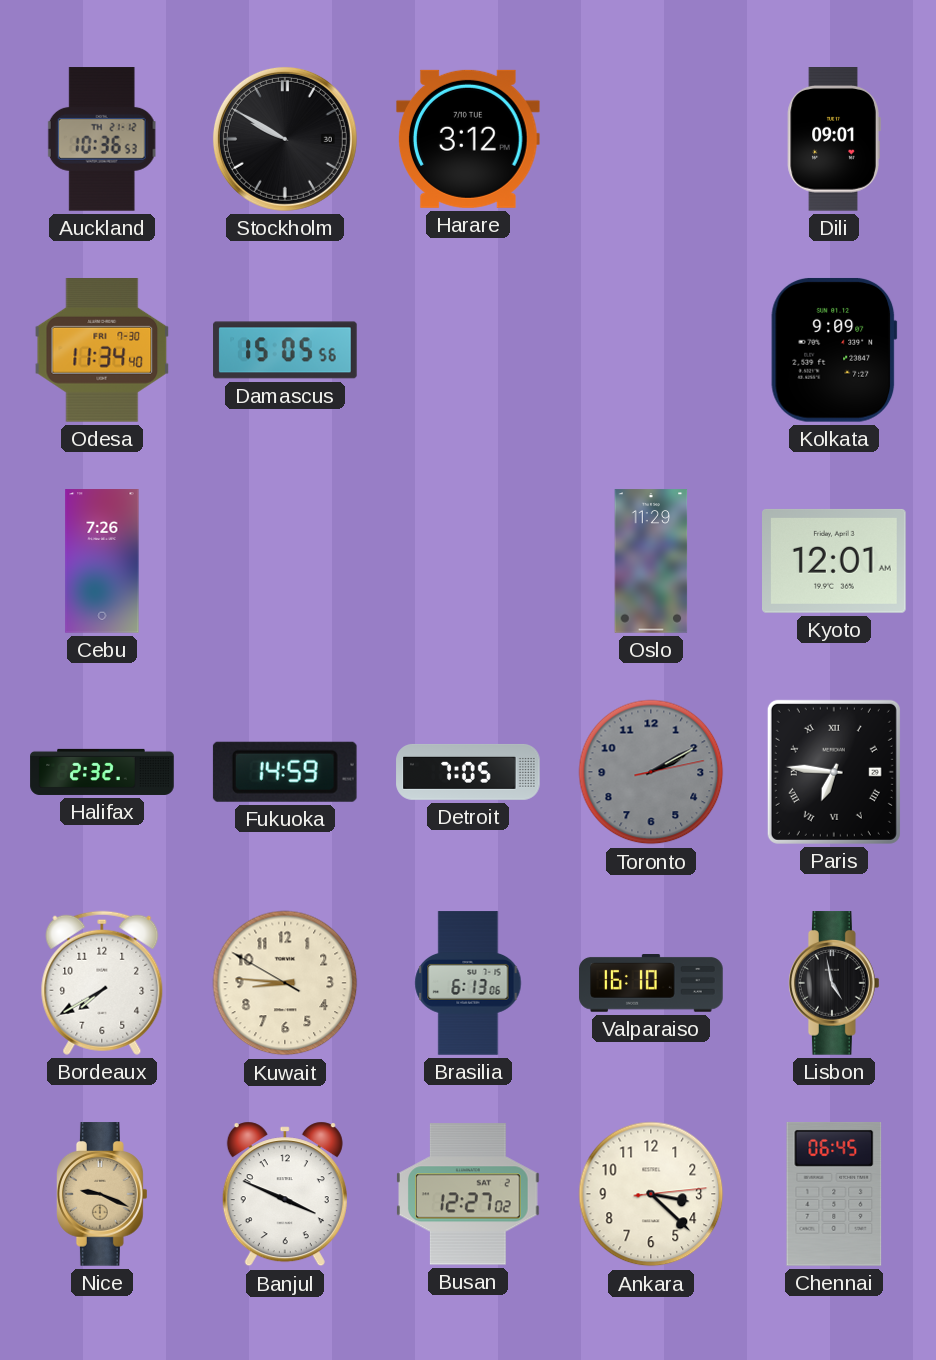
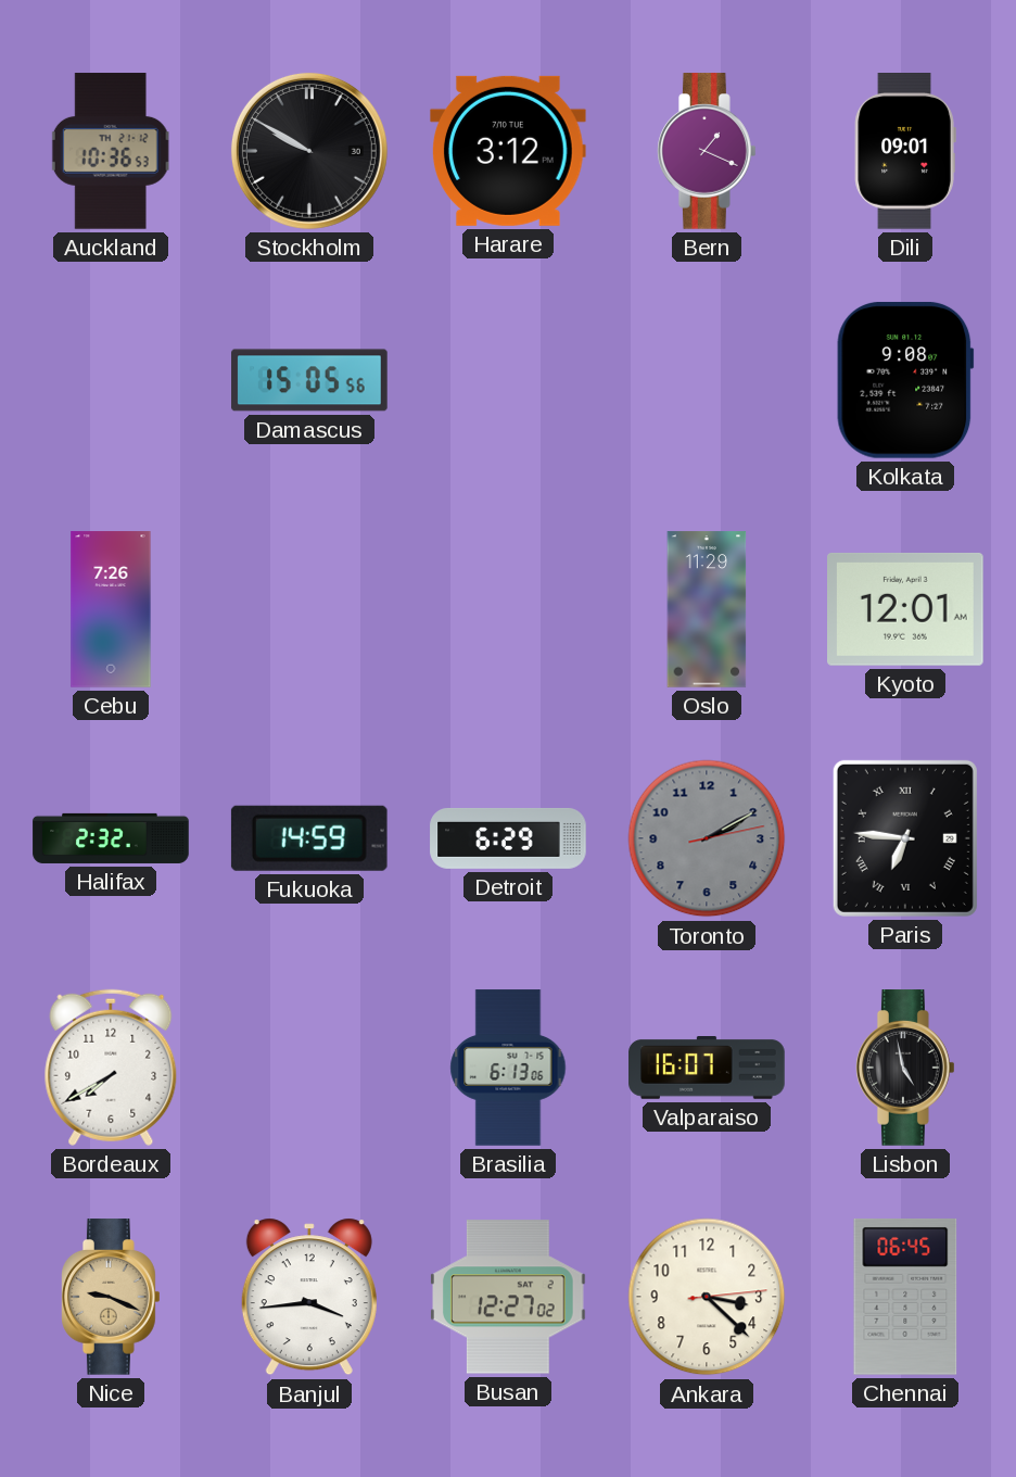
Bern: none -> 1:19 (708, 151)
Odesa: 11:34 -> none (102, 351)
Kolkata: 9:09 -> 9:08 (905, 380)
Detroit: 7:05 -> 6:29 (508, 838)
Kuwait: 8:45 -> none (285, 983)
Valparaiso: 16:10 -> 16:07 (707, 1069)
Banjul: 3:49 -> 3:44 (309, 1297)
